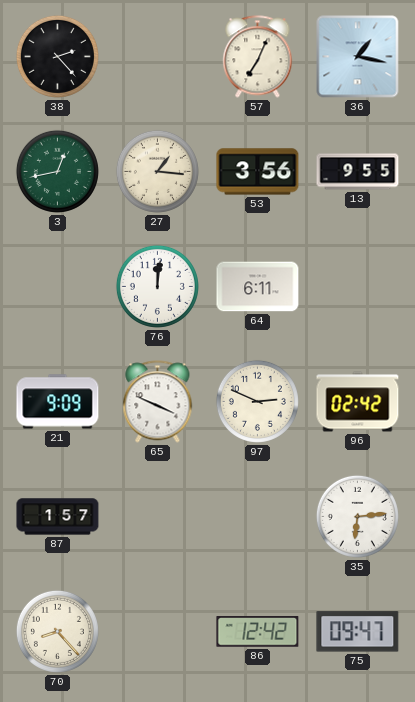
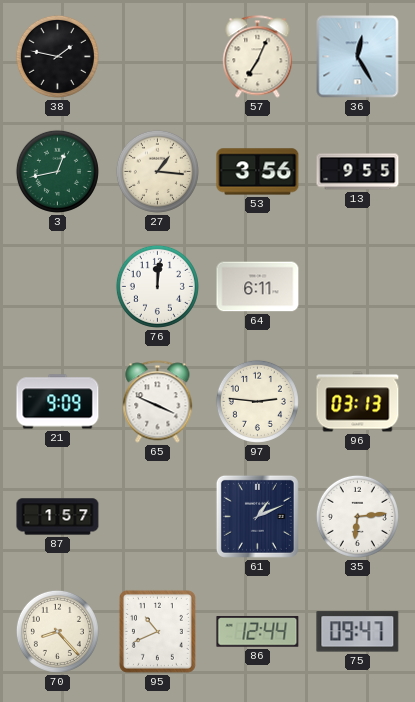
38: 2:23 -> 1:47 (57, 56)
36: 1:17 -> 12:25 (358, 57)
97: 2:49 -> 2:46 (257, 401)
96: 02:42 -> 03:13 (358, 402)
61: none -> 1:11 (257, 516)
95: none -> 10:41 (157, 631)
86: 12:42 -> 12:44 (258, 632)
